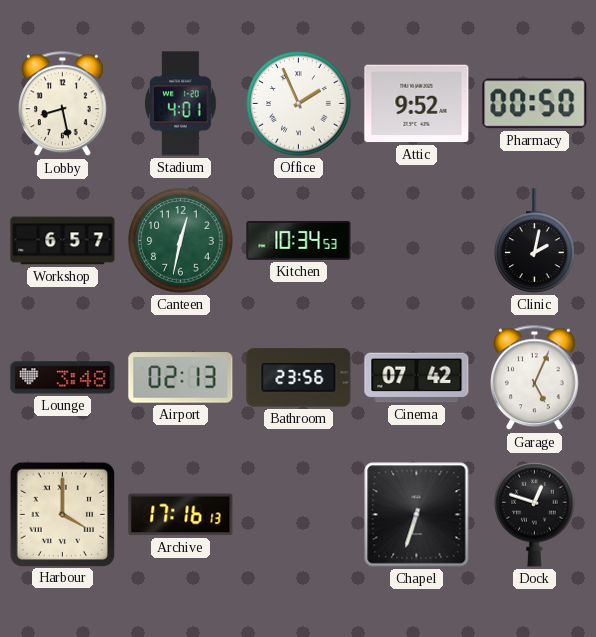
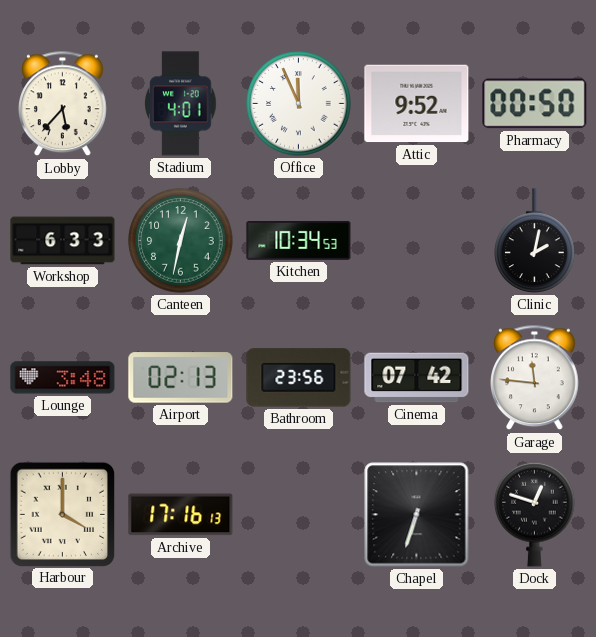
Lobby: 8:28 -> 5:37 (63, 104)
Office: 1:56 -> 11:56 (299, 104)
Workshop: 6:57 -> 6:33 (63, 241)
Garage: 5:04 -> 11:46 (535, 378)
